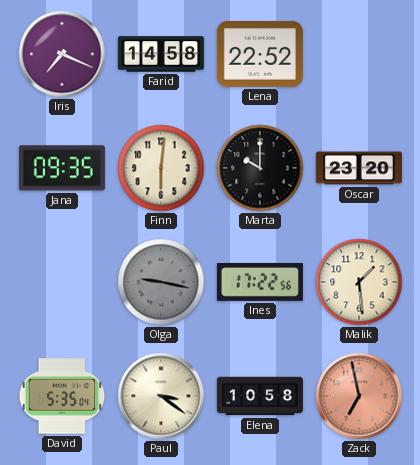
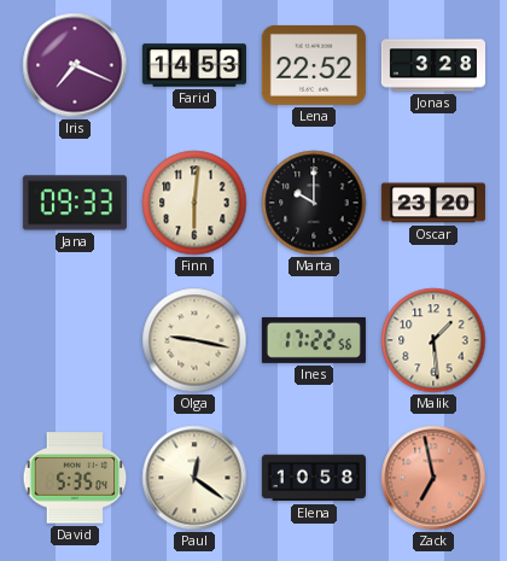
Farid: 14:58 -> 14:53 (194, 65)
Jonas: none -> 3:28 (433, 65)
Jana: 09:35 -> 09:33 (75, 203)
Olga dial: grey -> cream (194, 340)
Paul: 3:21 -> 12:21 (194, 478)
